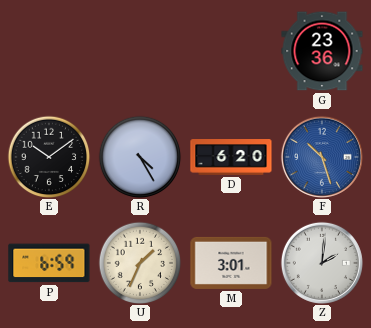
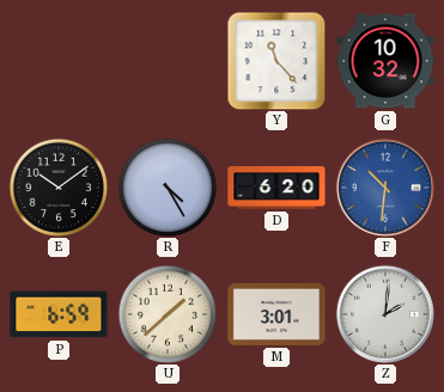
Y: none -> 11:23 (276, 61)
G: 23:36 -> 10:32 (385, 61)
F: 10:27 -> 10:31 (385, 188)
U: 1:34 -> 1:38 (168, 314)
